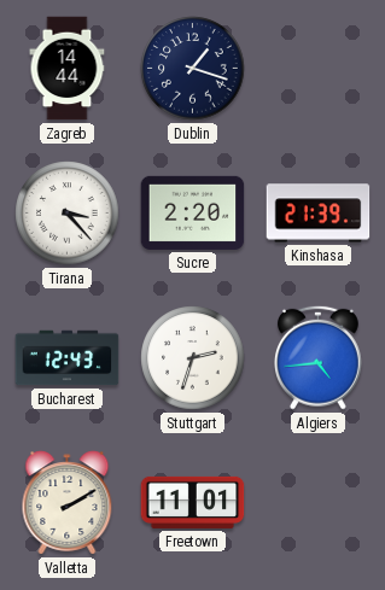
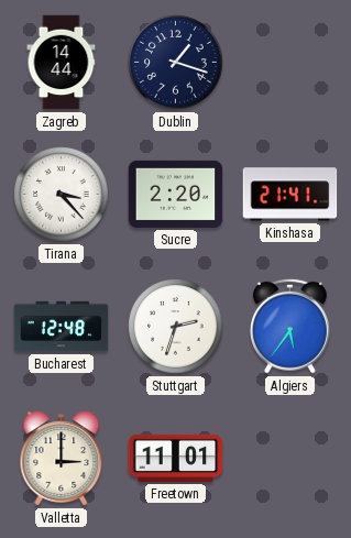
Kinshasa: 21:39 -> 21:41 (290, 195)
Bucharest: 12:43 -> 12:48 (62, 327)
Algiers: 4:44 -> 5:36 (289, 326)
Valletta: 2:10 -> 3:00 (62, 459)
